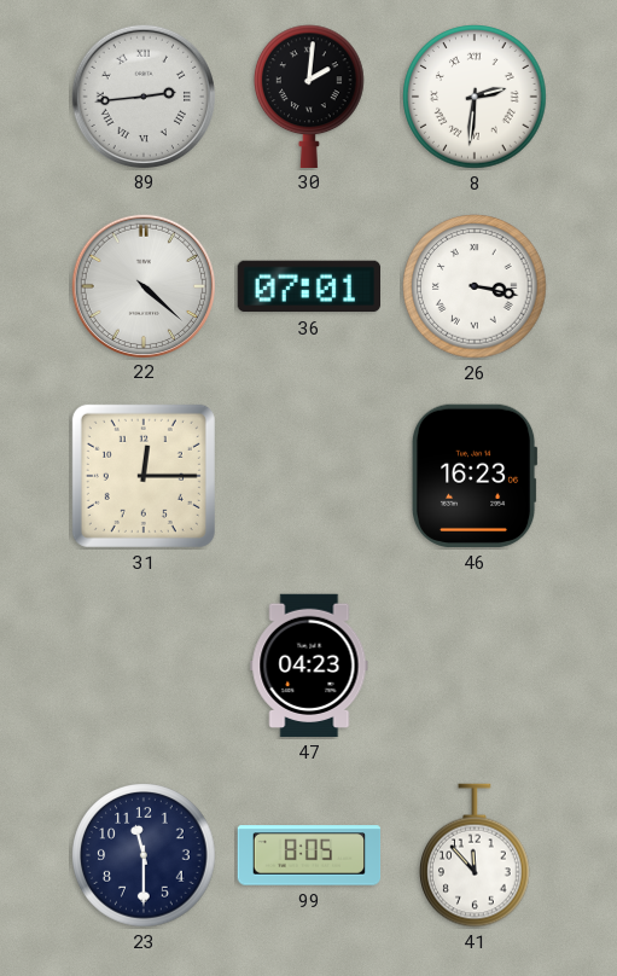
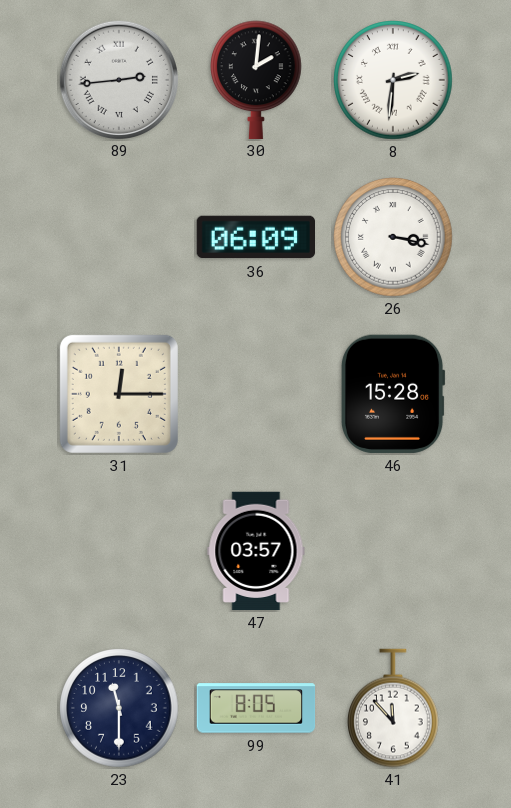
22: 4:22 -> none (142, 285)
36: 07:01 -> 06:09 (255, 237)
46: 16:23 -> 15:28 (393, 394)
47: 04:23 -> 03:57 (256, 551)
